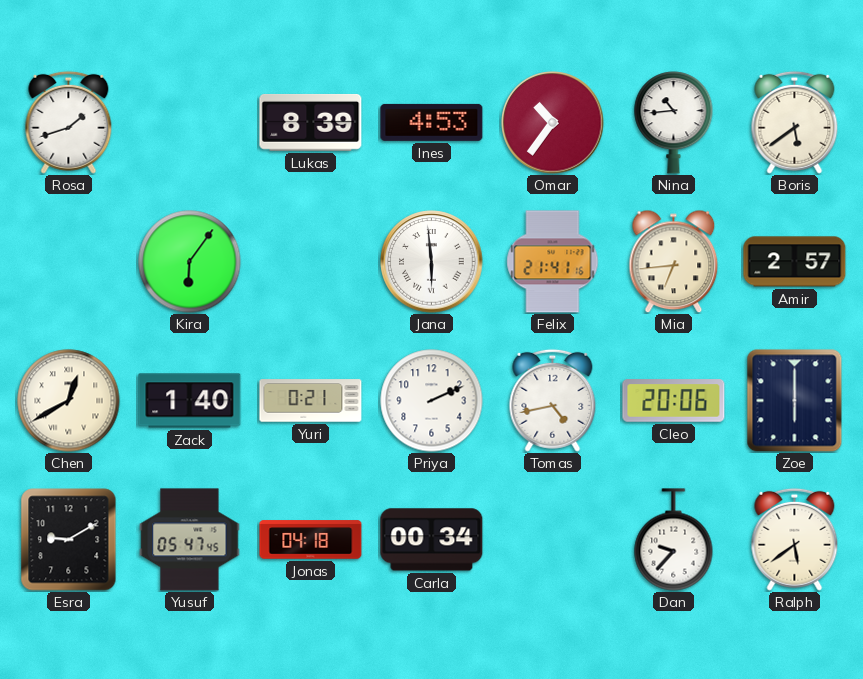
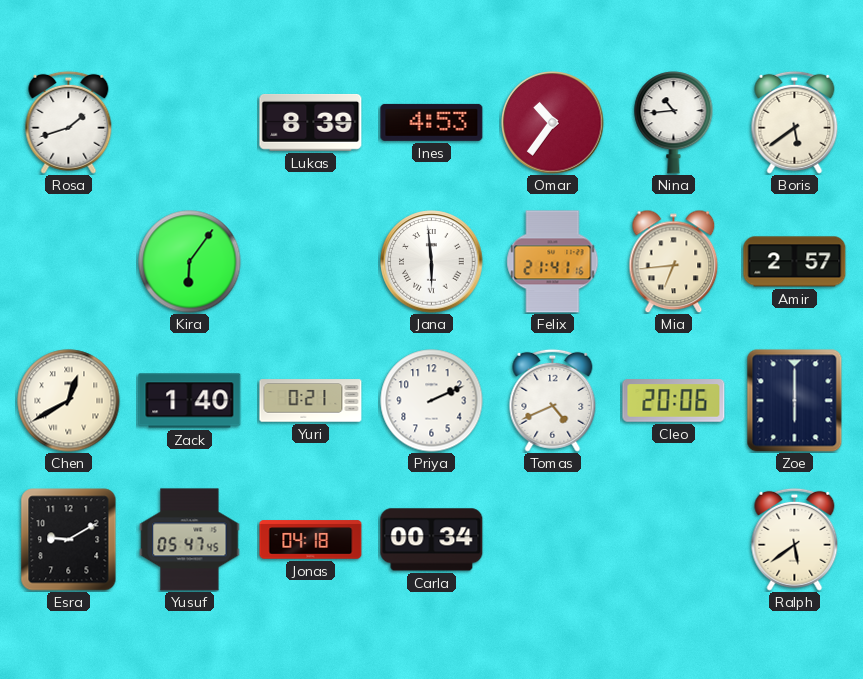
Tomas: 4:43 -> 4:41 (553, 400)
Dan: 9:37 -> none (674, 540)
